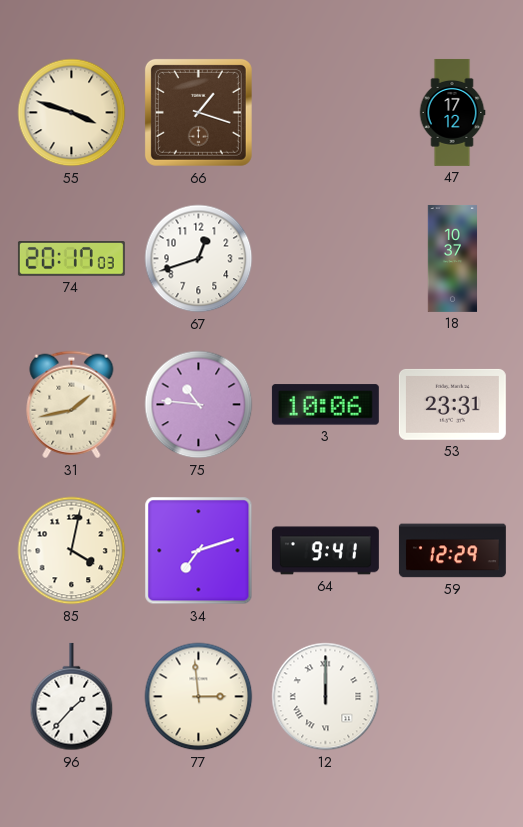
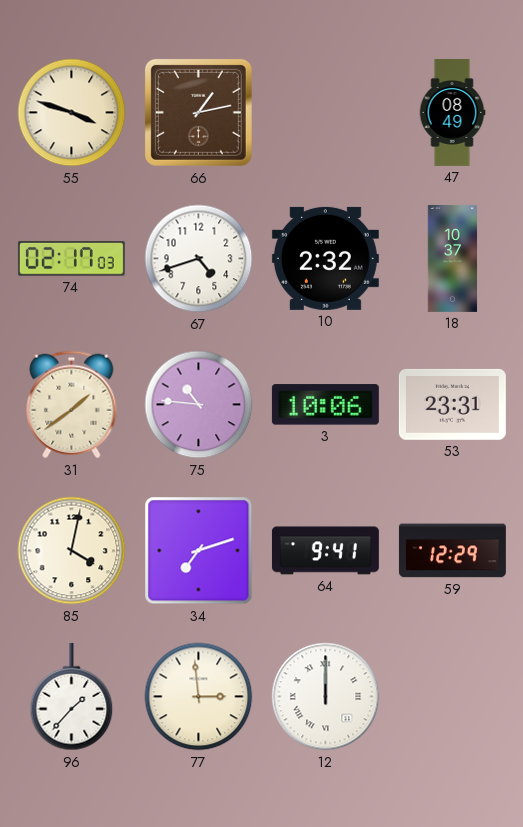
66: 1:18 -> 1:13 (198, 112)
47: 17:12 -> 08:49 (452, 112)
74: 20:17 -> 02:17 (71, 259)
67: 12:42 -> 4:42 (199, 259)
10: none -> 2:32 (325, 258)
31: 1:43 -> 1:39 (72, 405)
